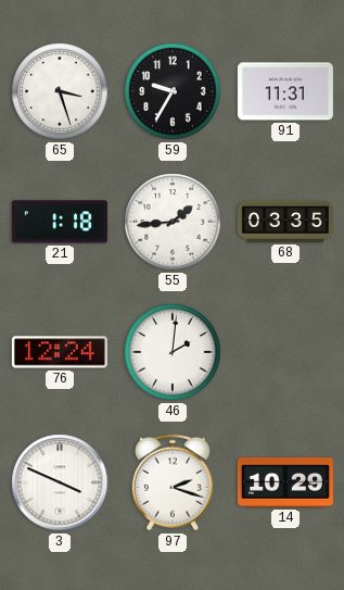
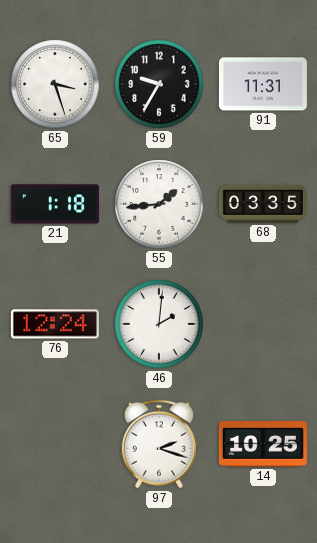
3: 3:49 -> none (60, 482)
14: 10:29 -> 10:25 (263, 445)
